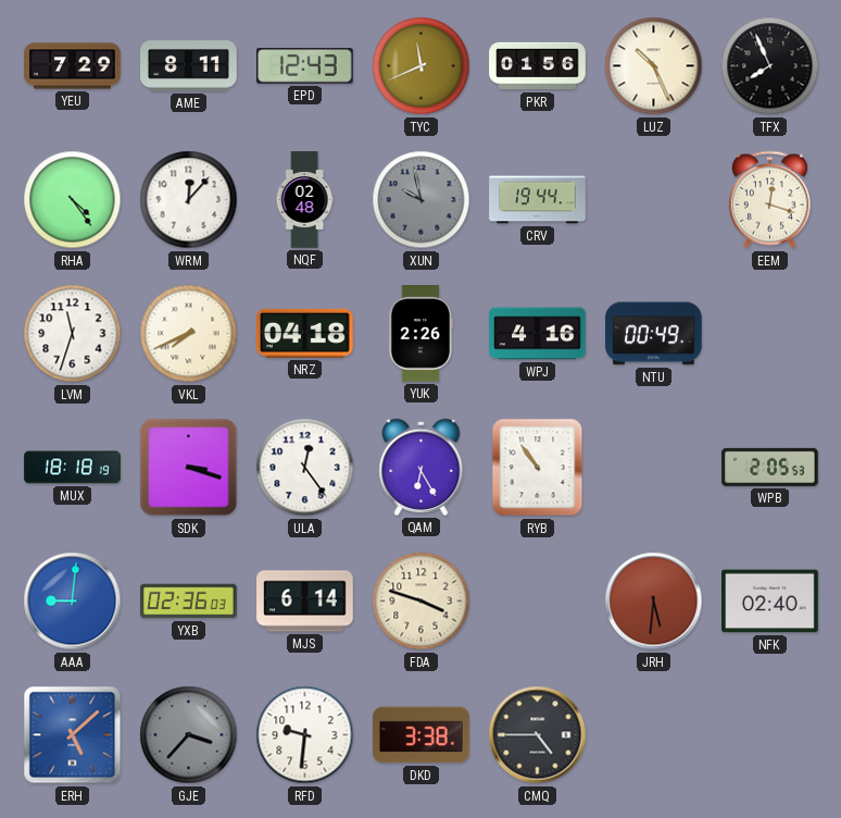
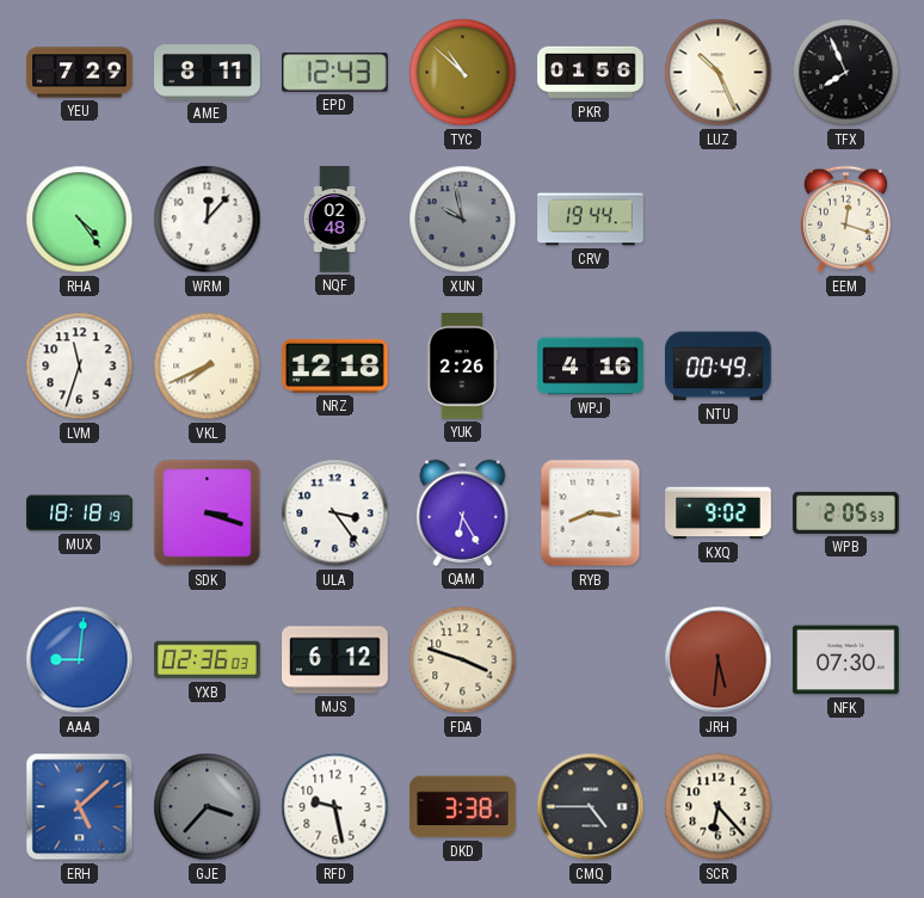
TYC: 11:41 -> 10:52 (463, 73)
NRZ: 04:18 -> 12:18 (335, 365)
ULA: 12:24 -> 3:24 (335, 513)
RYB: 10:54 -> 8:16 (591, 513)
KXQ: none -> 9:02 (719, 513)
MJS: 6:14 -> 6:12 (335, 660)
NFK: 02:40 -> 07:30 (846, 660)
RFD: 9:31 -> 9:28 (335, 807)
SCR: none -> 6:23 (719, 807)
